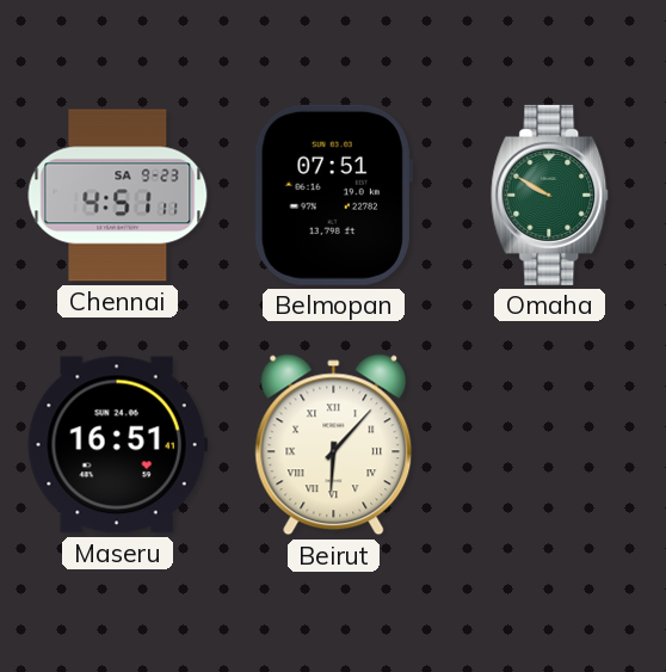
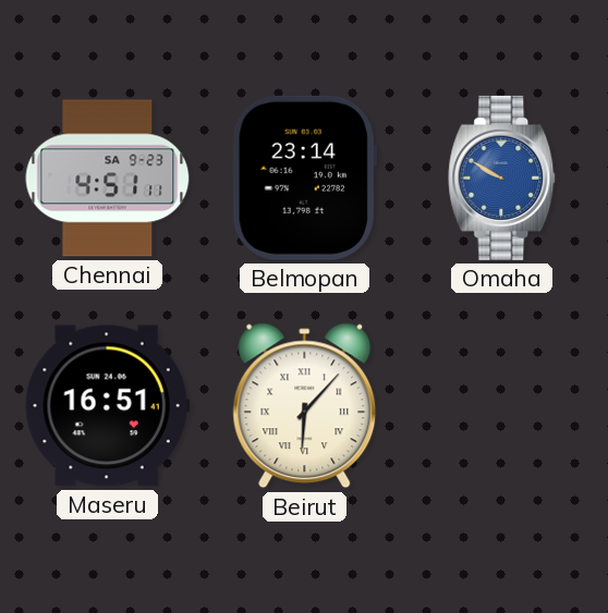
Belmopan: 07:51 -> 23:14 (304, 177)
Omaha dial: green -> blue (502, 177)
